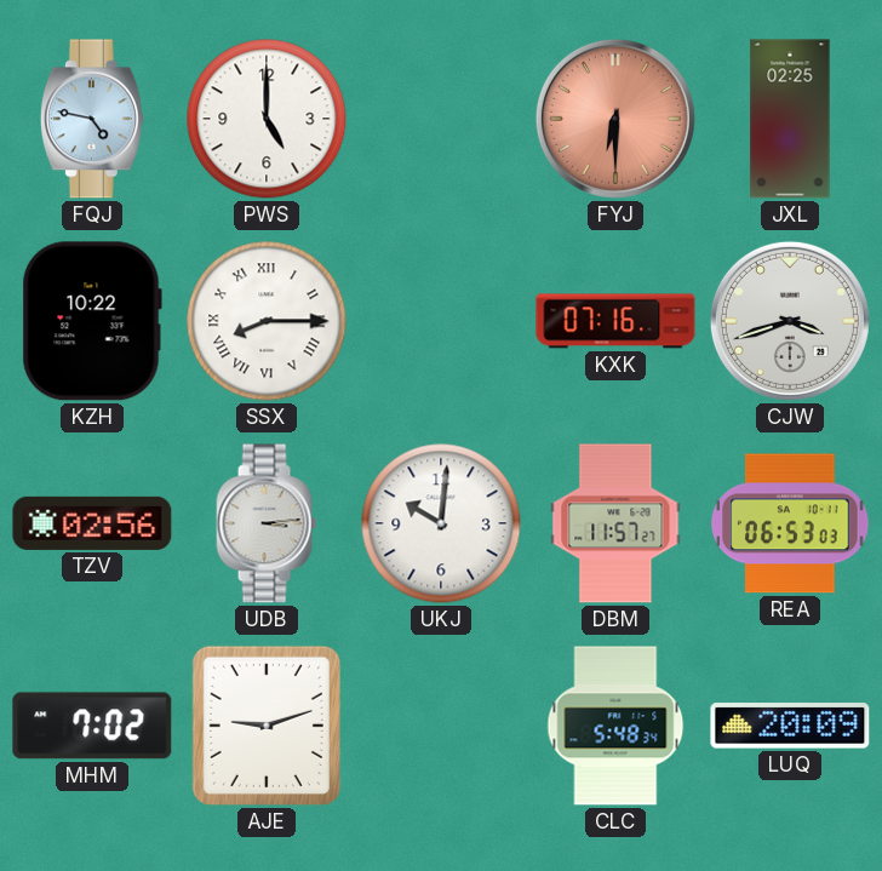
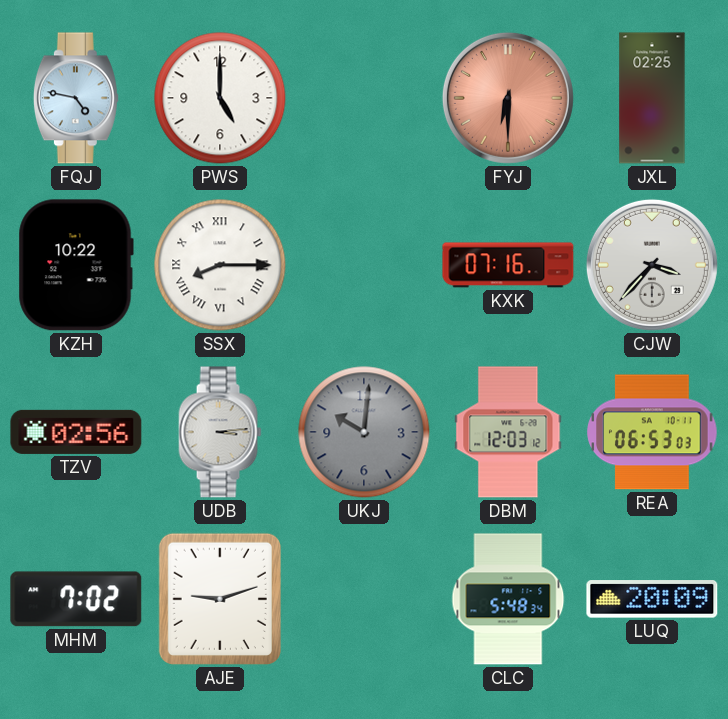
CJW: 3:42 -> 3:37 (652, 265)
UKJ dial: white -> grey (364, 432)
DBM: 11:57 -> 12:03 (508, 432)
